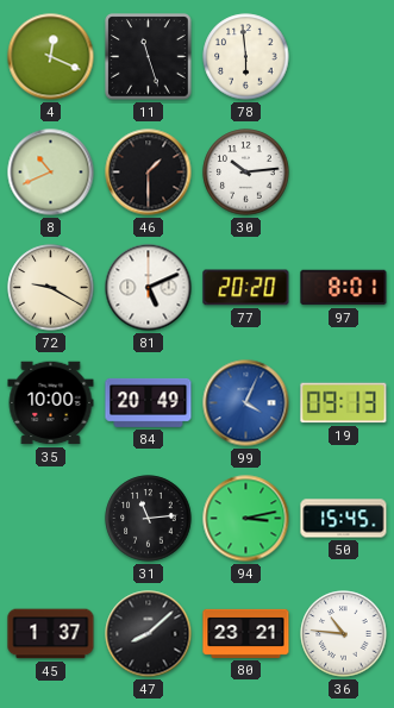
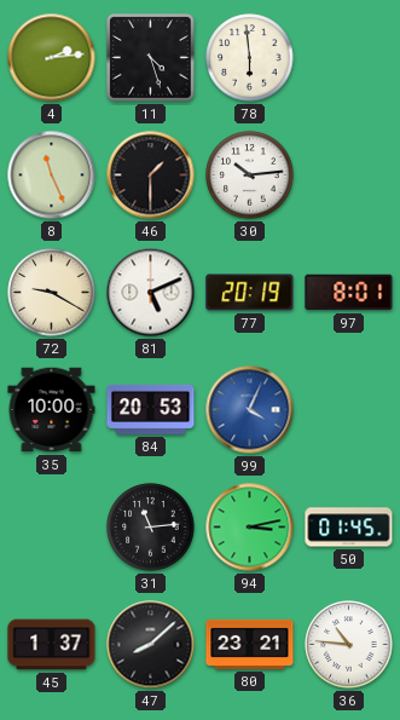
4: 12:19 -> 2:14 (52, 58)
11: 11:27 -> 4:27 (151, 58)
8: 10:41 -> 11:26 (52, 175)
77: 20:20 -> 20:19 (250, 293)
84: 20:49 -> 20:53 (151, 409)
19: 09:13 -> none (344, 403)
50: 15:45 -> 01:45 (349, 528)
